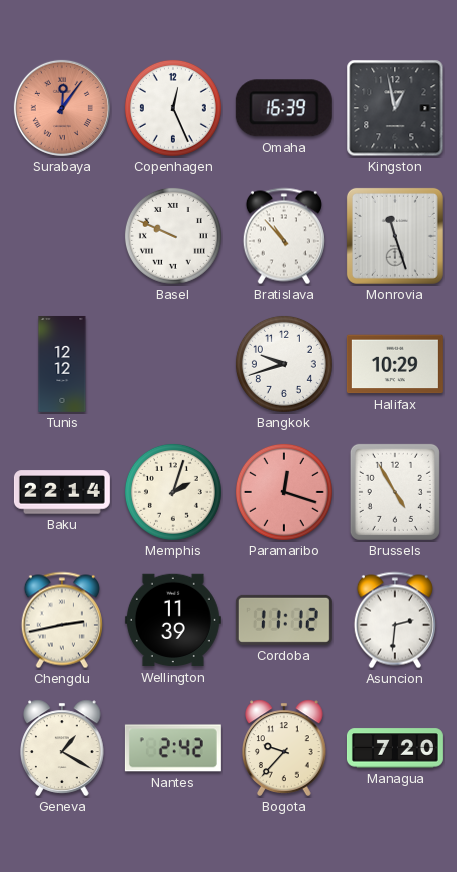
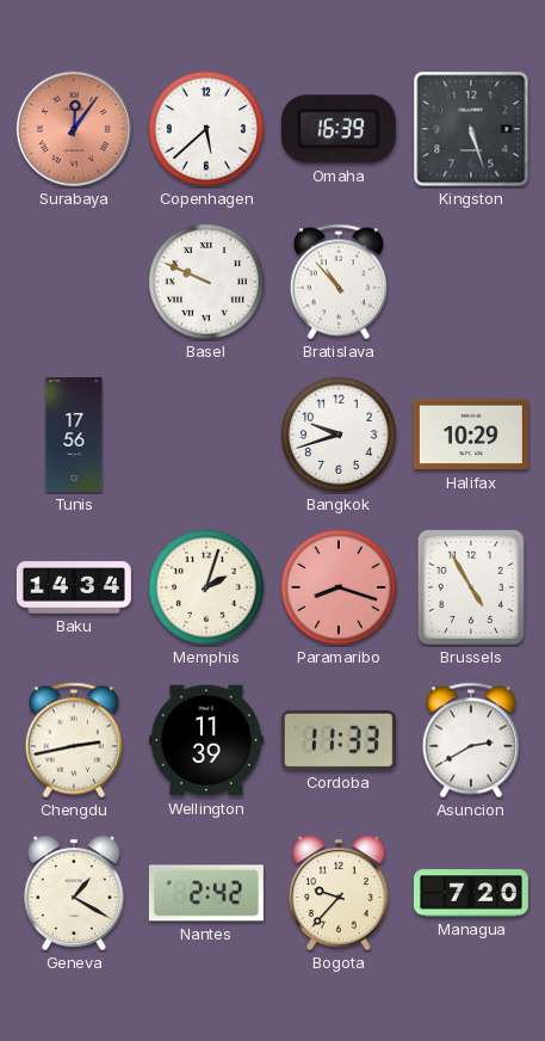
Copenhagen: 12:26 -> 5:38 (206, 129)
Kingston: 12:58 -> 5:27 (471, 129)
Monrovia: 11:27 -> none (395, 236)
Tunis: 12:12 -> 17:56 (74, 435)
Baku: 22:14 -> 14:34 (74, 587)
Paramaribo: 12:18 -> 8:18 (339, 587)
Cordoba: 11:12 -> 11:33 (339, 740)
Asuncion: 2:31 -> 2:40 (471, 740)
